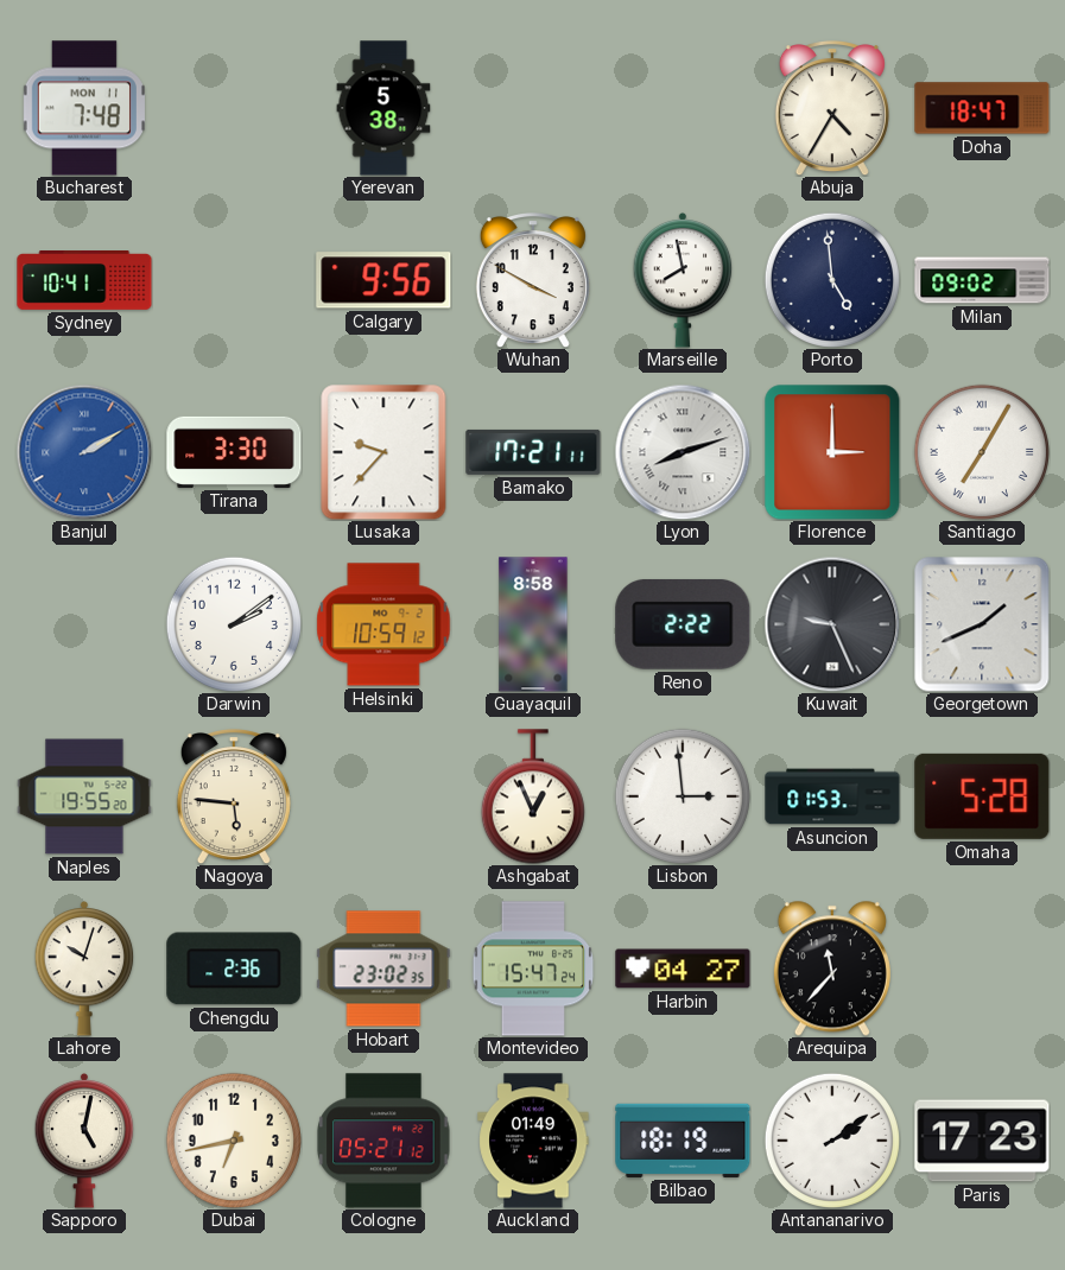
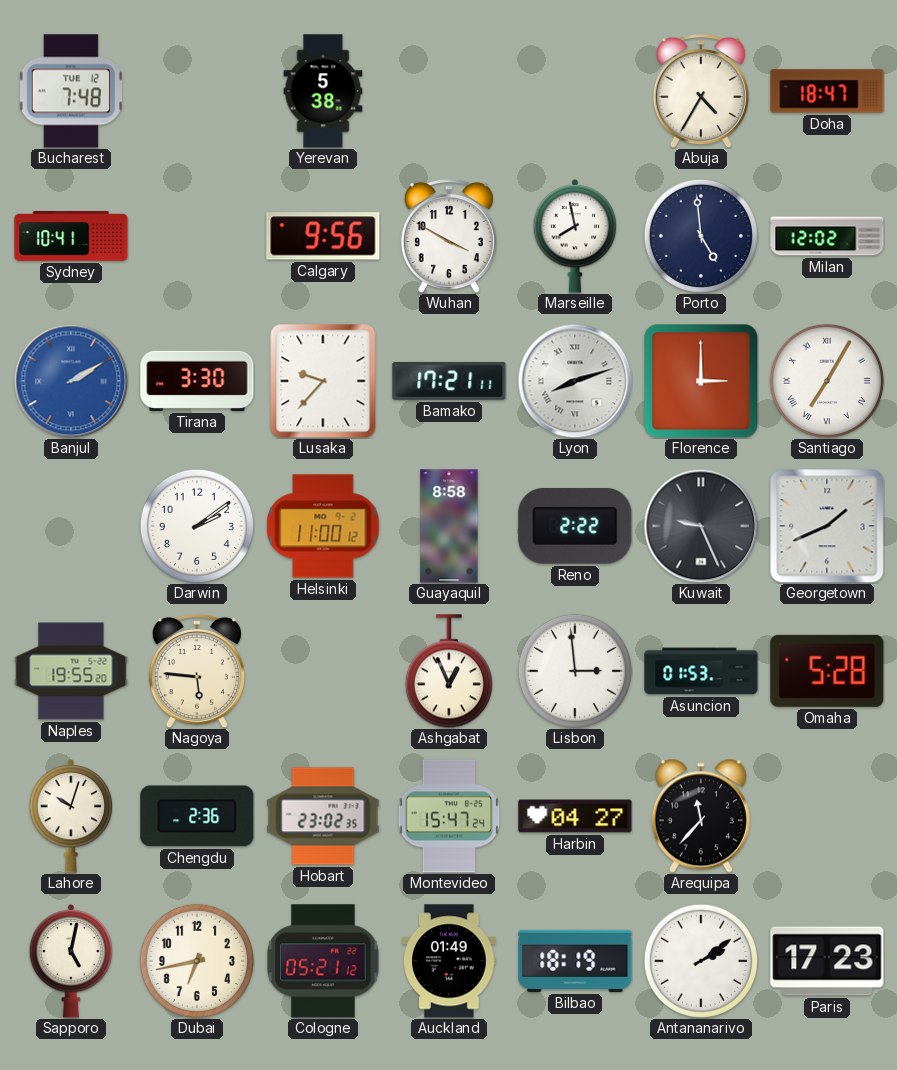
Bucharest date: MON 11 -> TUE 12 (71, 91)
Milan: 09:02 -> 12:02 (827, 236)
Helsinki: 10:59 -> 11:00 (323, 526)
